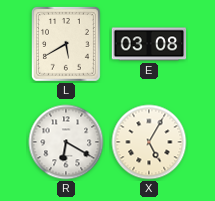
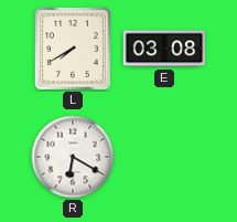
L: 5:40 -> 7:40 (73, 49)
X: 5:05 -> none (149, 142)
